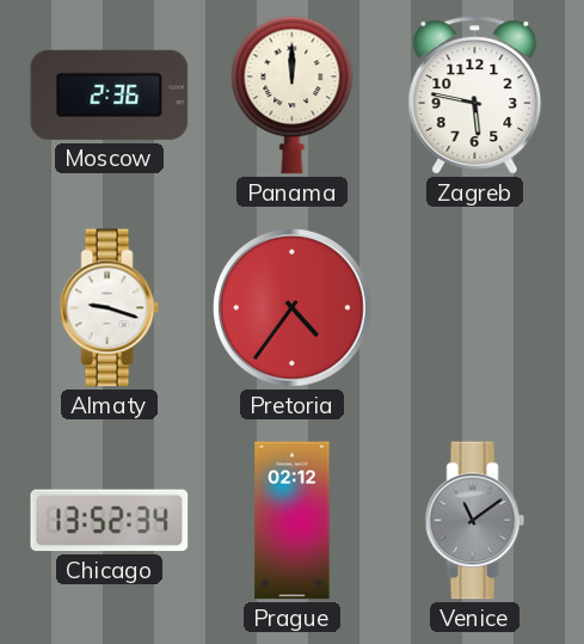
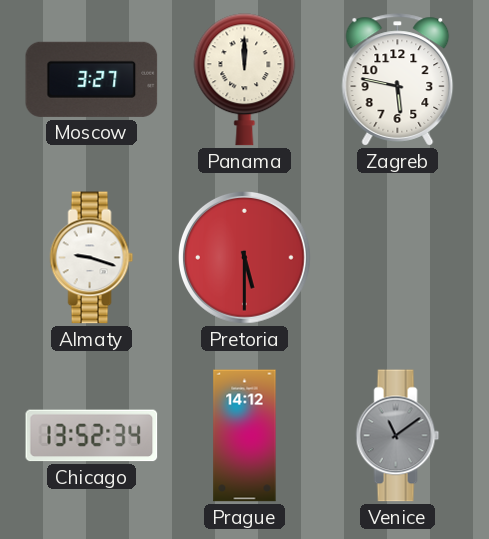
Moscow: 2:36 -> 3:27 (92, 79)
Pretoria: 4:36 -> 5:30 (244, 257)
Prague: 02:12 -> 14:12 (245, 436)
